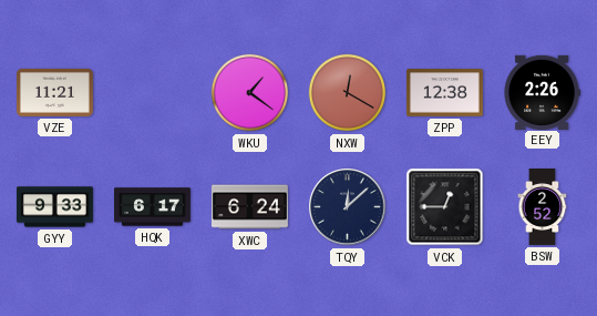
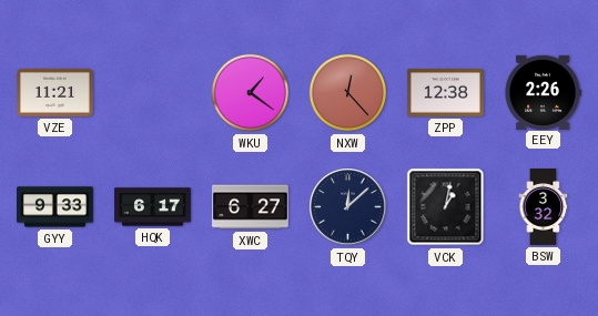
NXW: 12:20 -> 12:23 (348, 93)
XWC: 6:24 -> 6:27 (250, 207)
VCK: 12:45 -> 1:02 (446, 207)
BSW: 2:52 -> 3:32 (544, 207)
